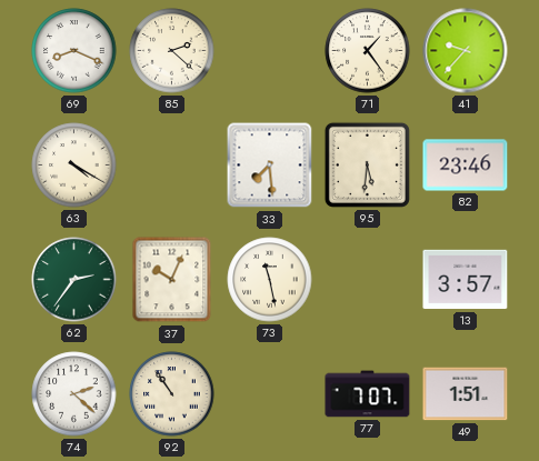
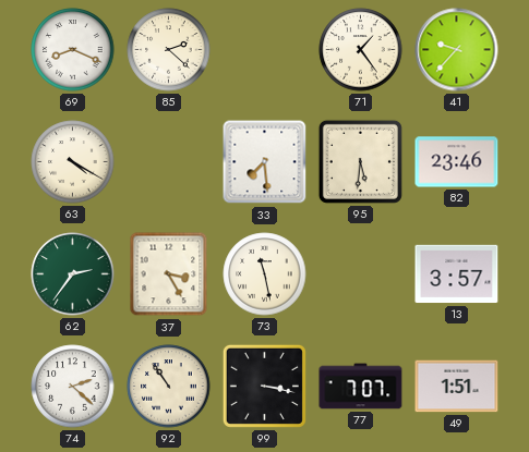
37: 10:04 -> 3:25 (169, 274)
99: none -> 3:17 (264, 386)
